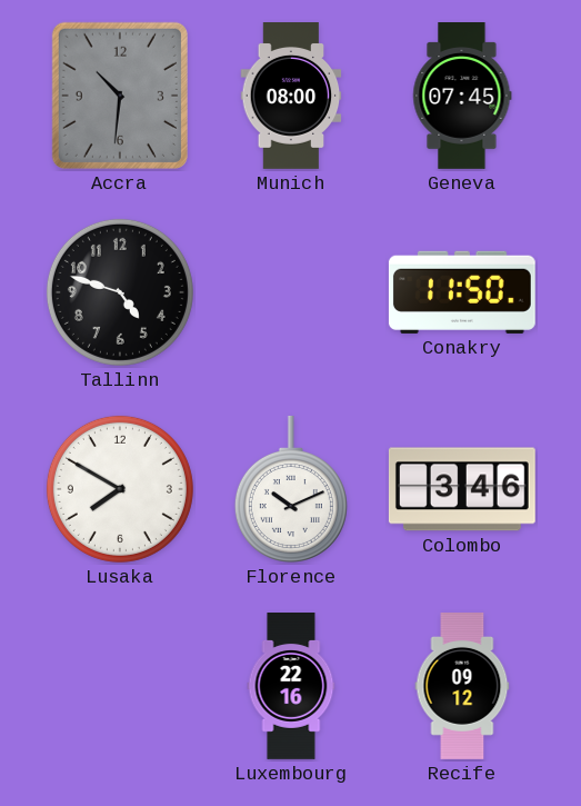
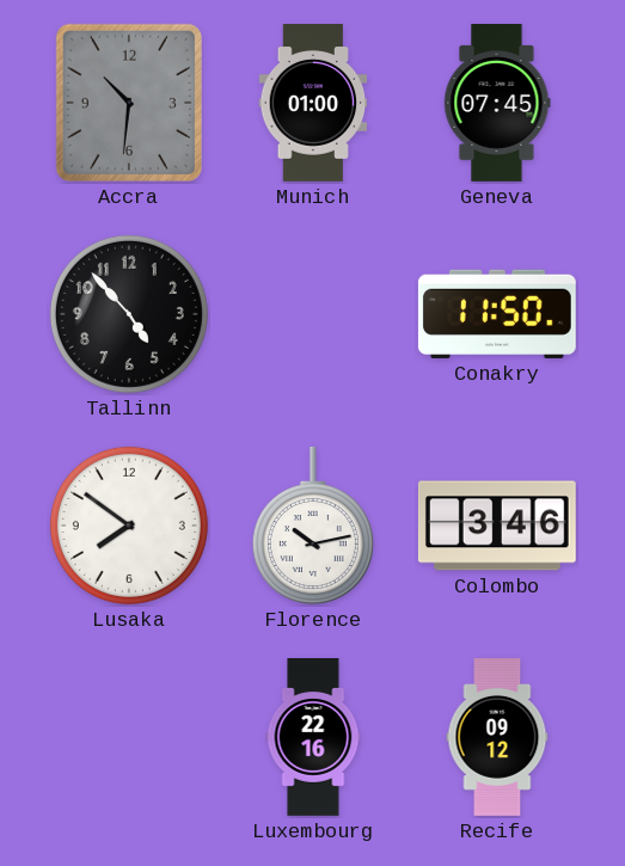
Munich: 08:00 -> 01:00 (313, 104)
Tallinn: 4:48 -> 4:53 (129, 314)
Lusaka: 7:50 -> 7:51 (129, 526)
Florence: 10:11 -> 10:13 (313, 526)
